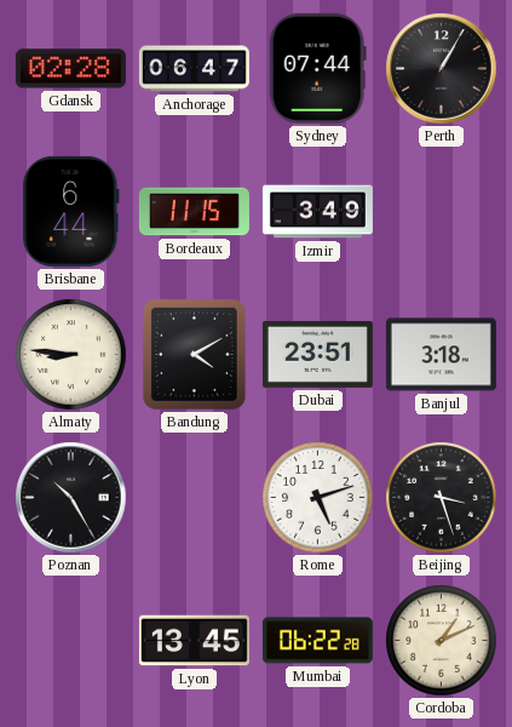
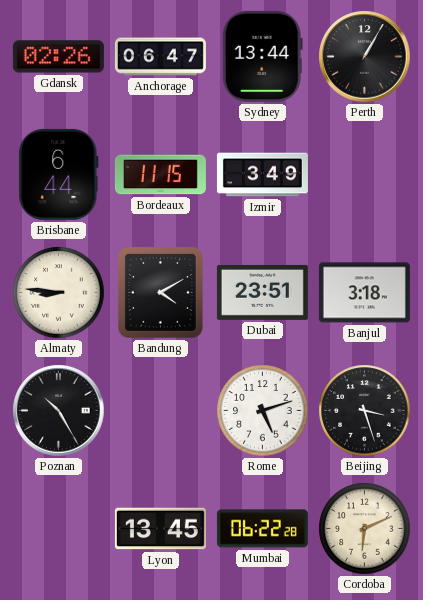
Gdansk: 02:28 -> 02:26 (58, 57)
Sydney: 07:44 -> 13:44 (262, 56)
Cordoba: 1:11 -> 6:11 (365, 529)
